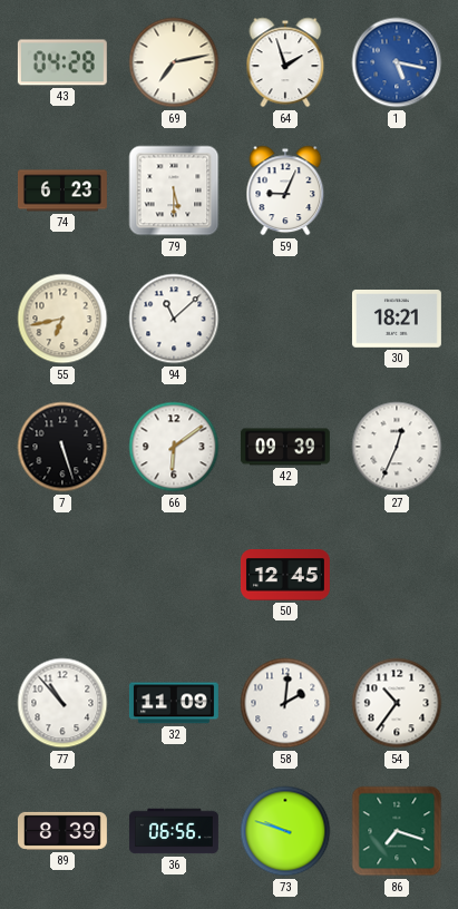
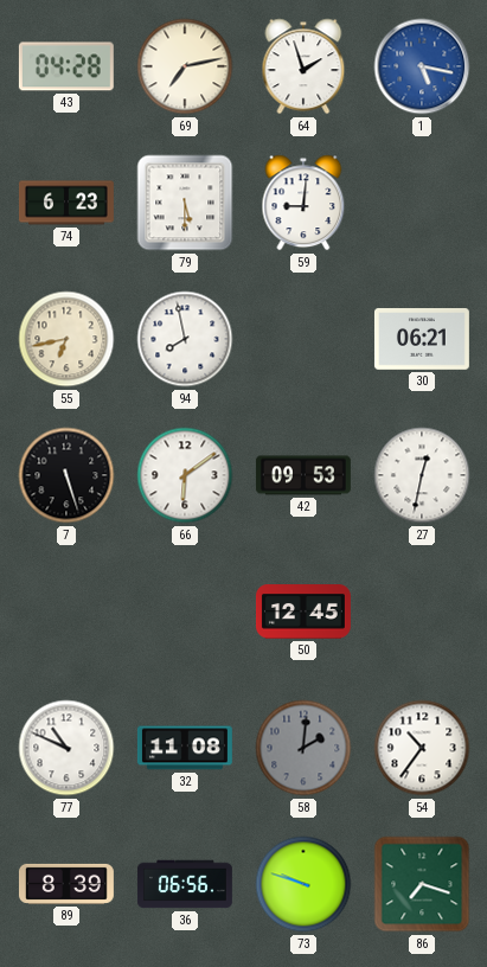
59: 9:04 -> 9:01 (303, 203)
94: 11:08 -> 7:58 (185, 339)
30: 18:21 -> 06:21 (422, 340)
42: 09:39 -> 09:53 (303, 475)
27: 12:34 -> 12:32 (422, 475)
77: 10:53 -> 10:49 (66, 748)
32: 11:09 -> 11:08 (185, 748)
58 dial: white -> grey (303, 748)
